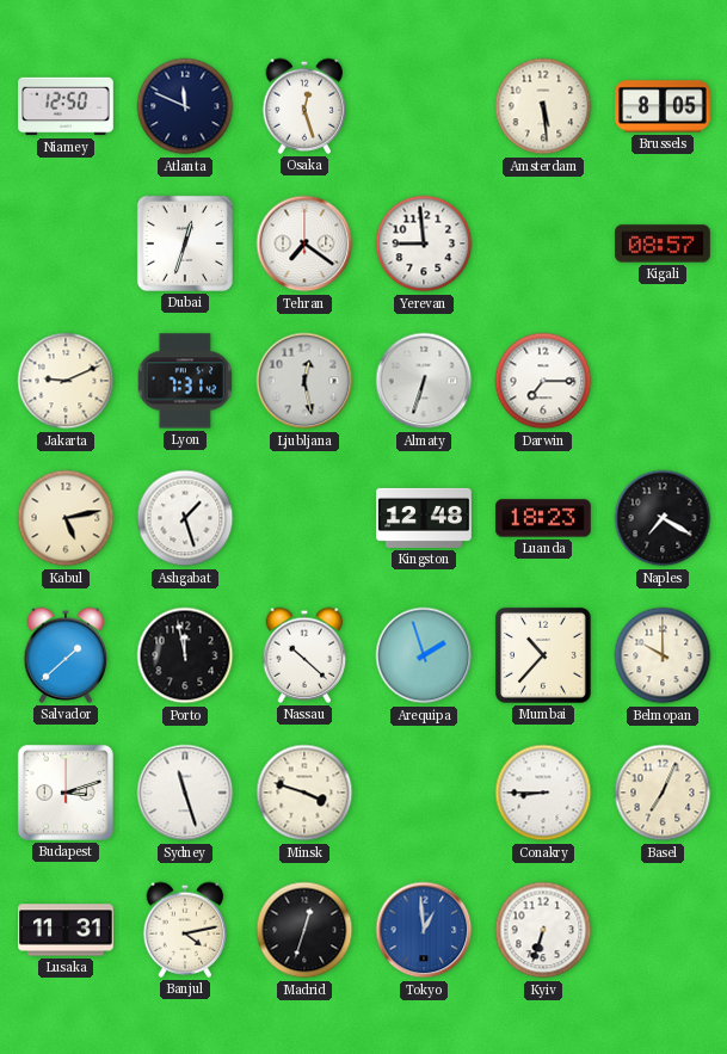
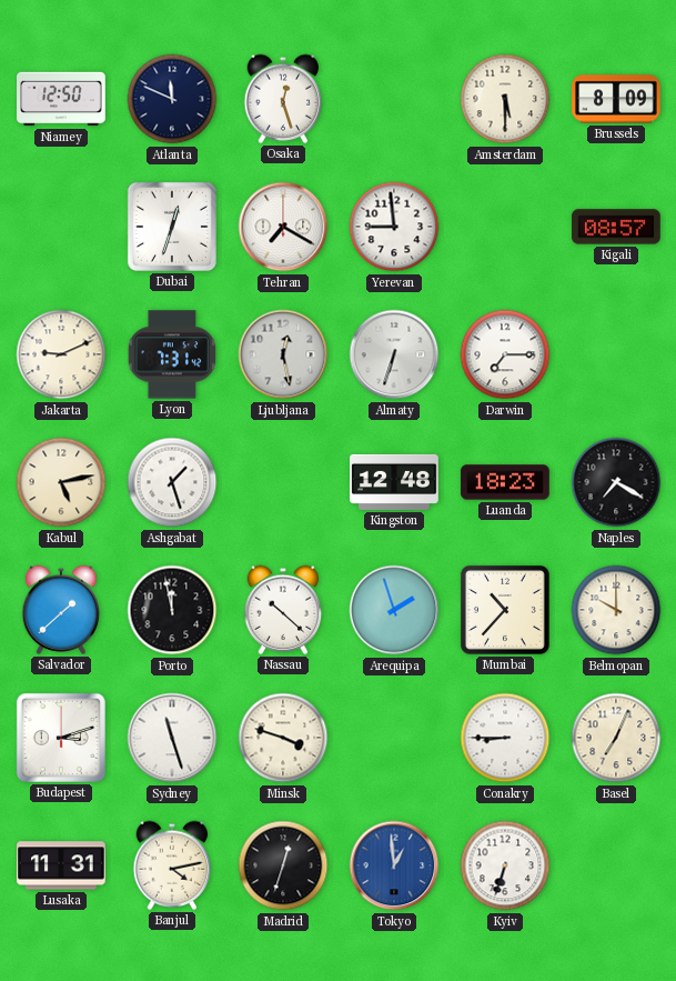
Amsterdam: 5:29 -> 5:30 (505, 99)
Brussels: 8:05 -> 8:09 (616, 99)
Tehran: 7:21 -> 7:20 (283, 227)
